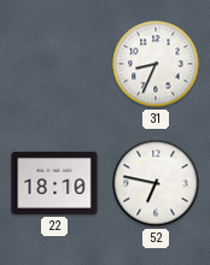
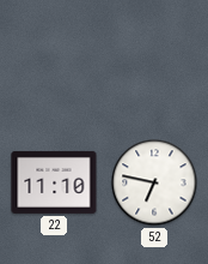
31: 8:34 -> none (156, 64)
22: 18:10 -> 11:10 (54, 182)
